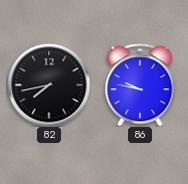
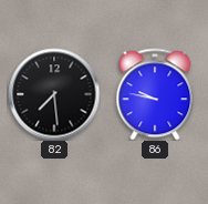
82: 7:43 -> 7:29 (54, 94)
